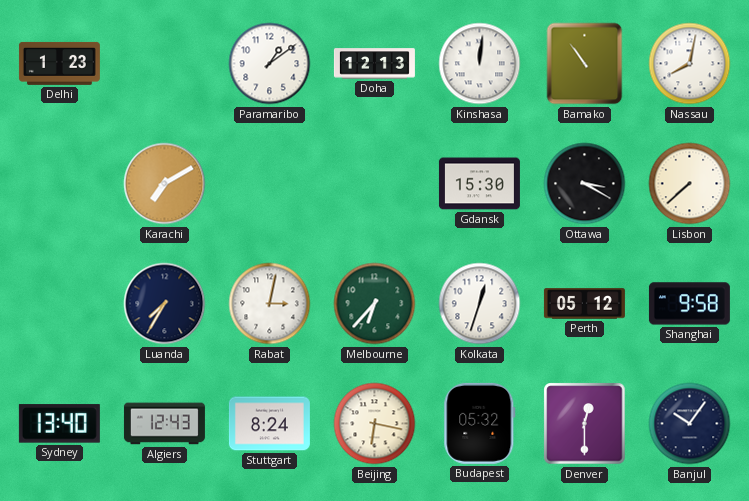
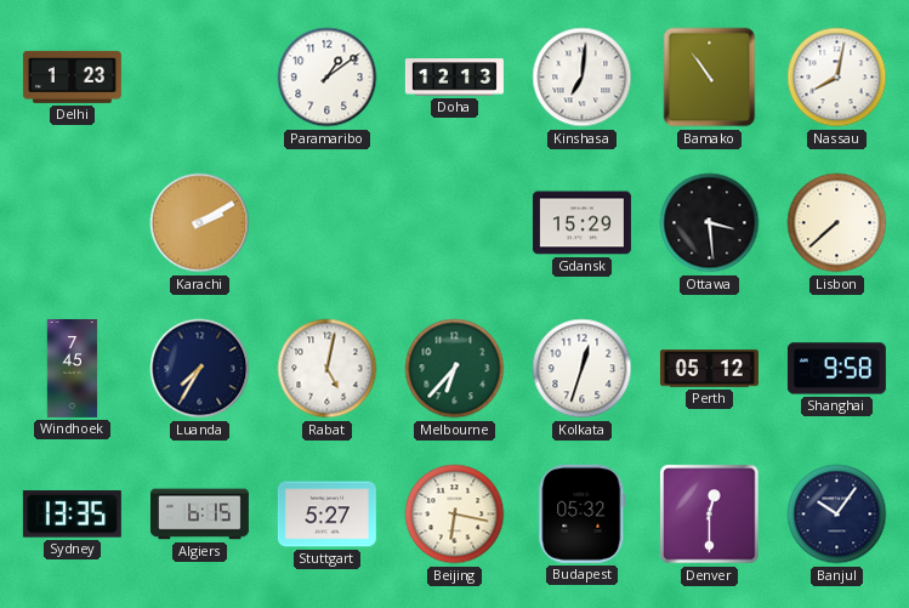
Kinshasa: 12:01 -> 7:01 (583, 78)
Karachi: 7:10 -> 2:10 (200, 223)
Gdansk: 15:30 -> 15:29 (581, 223)
Ottawa: 3:20 -> 3:29 (710, 223)
Windhoek: none -> 7:45 (73, 368)
Rabat: 3:02 -> 5:02 (328, 369)
Sydney: 13:40 -> 13:35 (72, 515)
Algiers: 12:43 -> 6:15 (199, 515)
Stuttgart: 8:24 -> 5:27 (326, 515)
